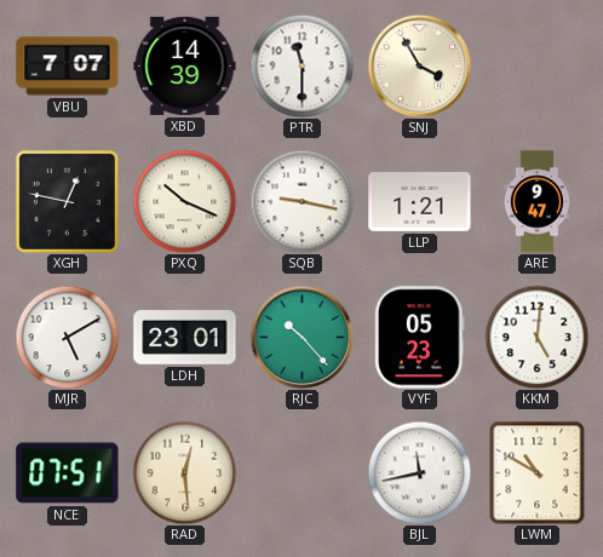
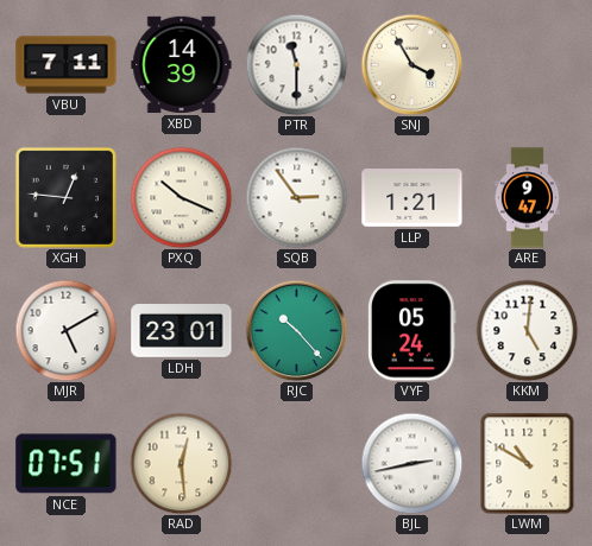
VBU: 7:07 -> 7:11 (67, 65)
XGH: 12:47 -> 12:46 (65, 197)
SQB: 9:17 -> 2:54 (296, 197)
VYF: 05:23 -> 05:24 (412, 331)
BJL: 11:43 -> 2:43 (411, 463)
